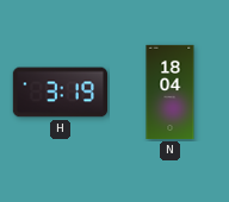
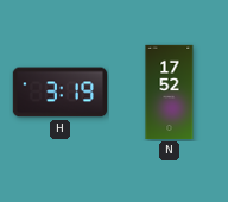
N: 18:04 -> 17:52 (170, 93)
